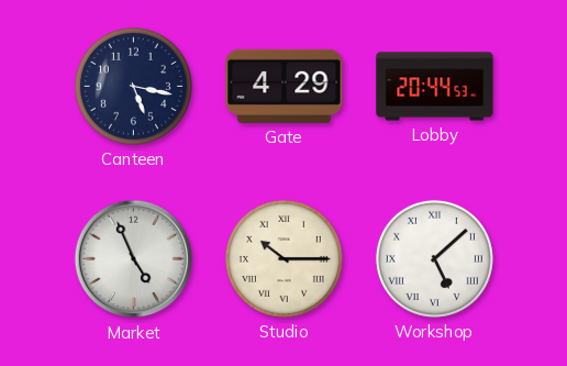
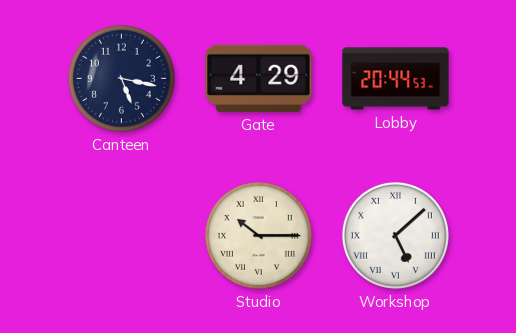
Market: 4:56 -> none (134, 259)
